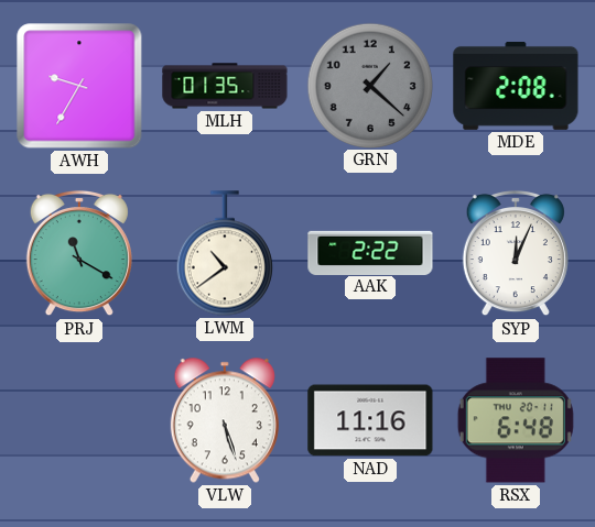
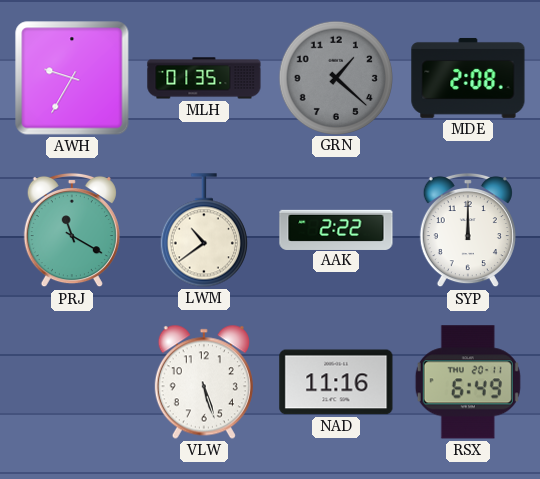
SYP: 12:04 -> 12:00 (468, 230)
RSX: 6:48 -> 6:49 (468, 382)
